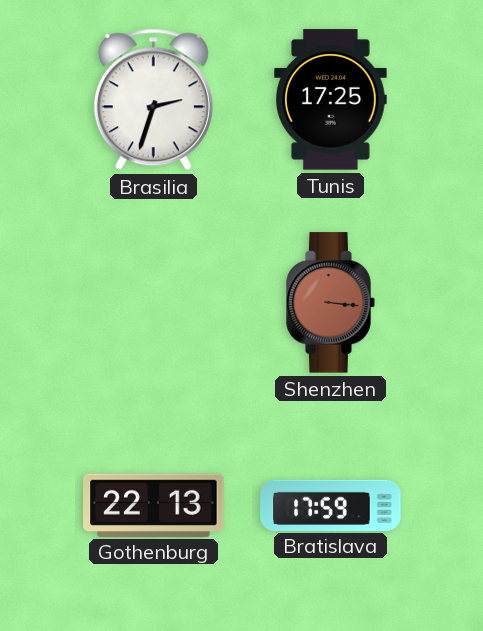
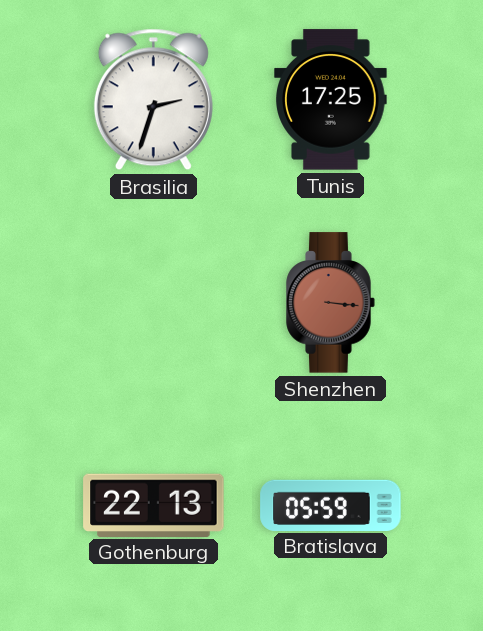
Bratislava: 17:59 -> 05:59 (331, 505)
